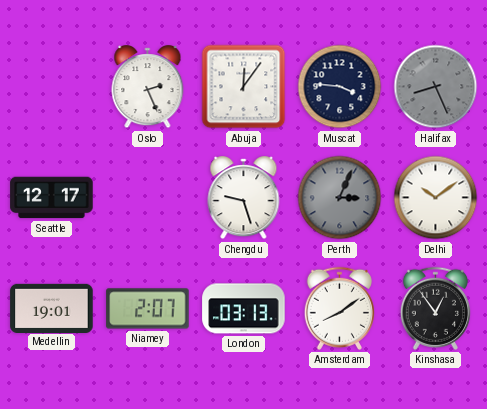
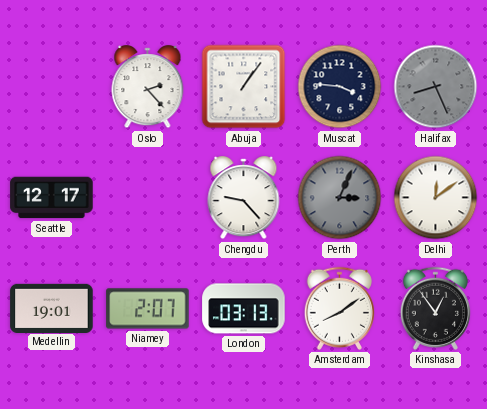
Oslo: 2:26 -> 2:23 (148, 87)
Abuja: 12:06 -> 1:06 (244, 87)
Chengdu: 9:27 -> 9:23 (244, 198)
Delhi: 10:09 -> 12:09 (436, 198)
